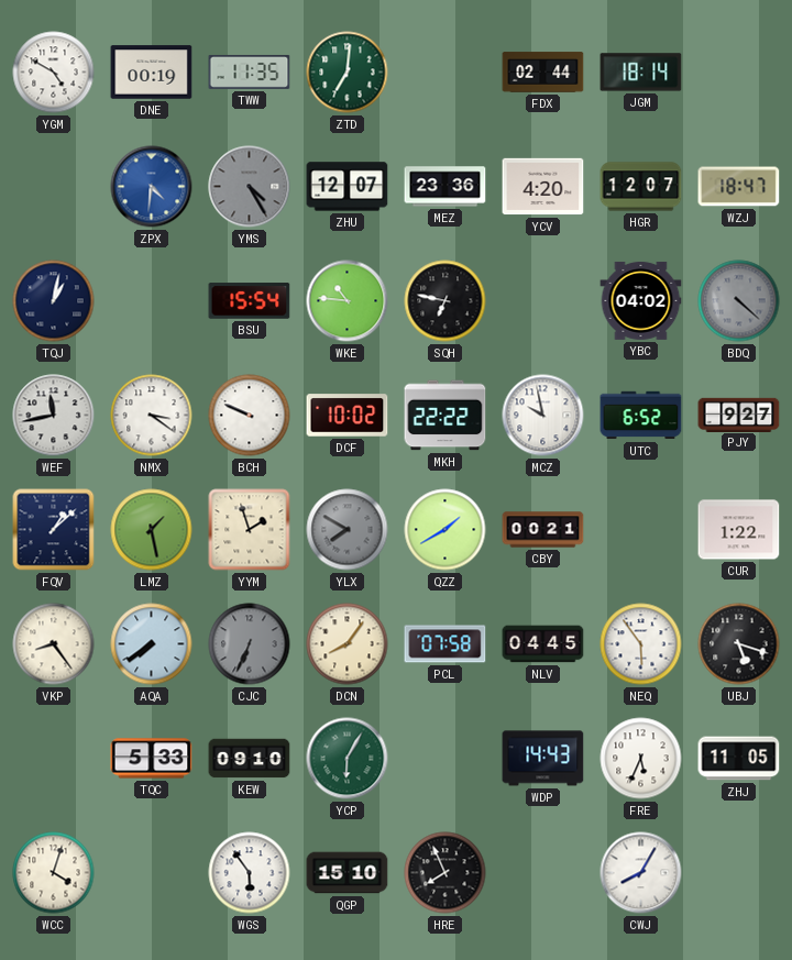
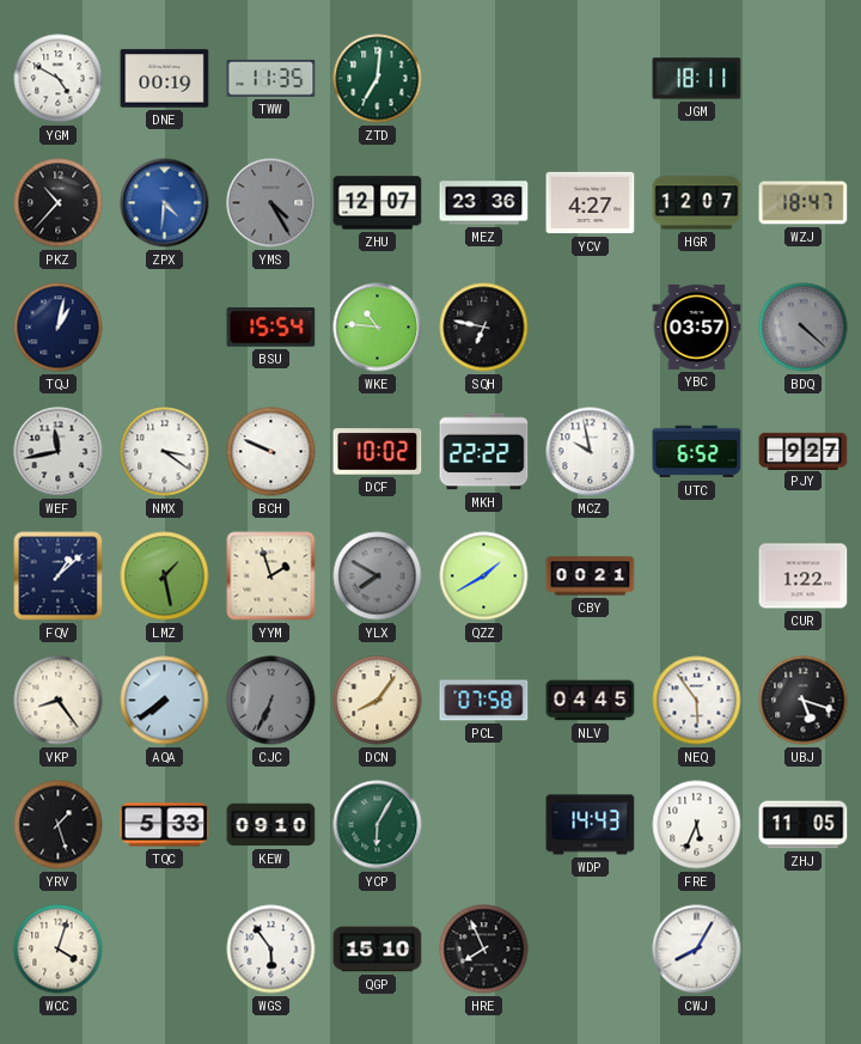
FDX: 02:44 -> none (543, 73)
JGM: 18:14 -> 18:11 (697, 79)
PKZ: none -> 10:37 (59, 203)
YCV: 4:20 -> 4:27 (591, 203)
YBC: 04:02 -> 03:57 (697, 326)
YRV: none -> 1:27 (59, 825)
